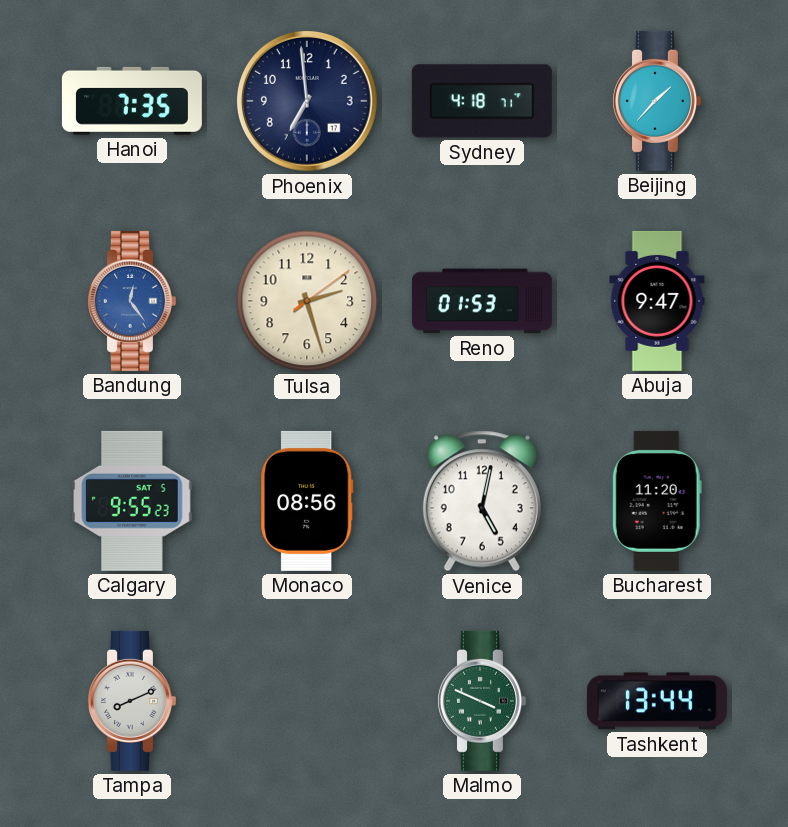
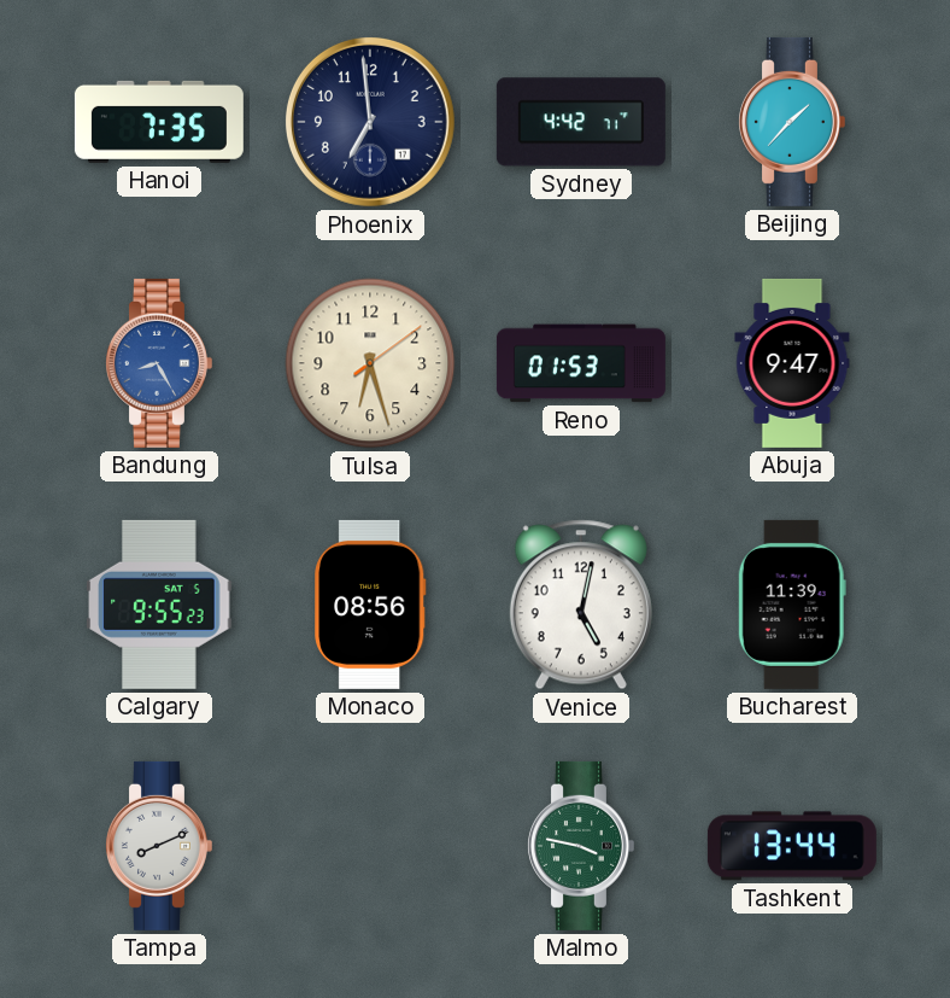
Sydney: 4:18 -> 4:42 (581, 122)
Bandung: 12:24 -> 8:25 (158, 363)
Tulsa: 2:27 -> 6:27 (370, 363)
Bucharest: 11:20 -> 11:39 (792, 605)
Malmo: 3:49 -> 3:47 (580, 846)
